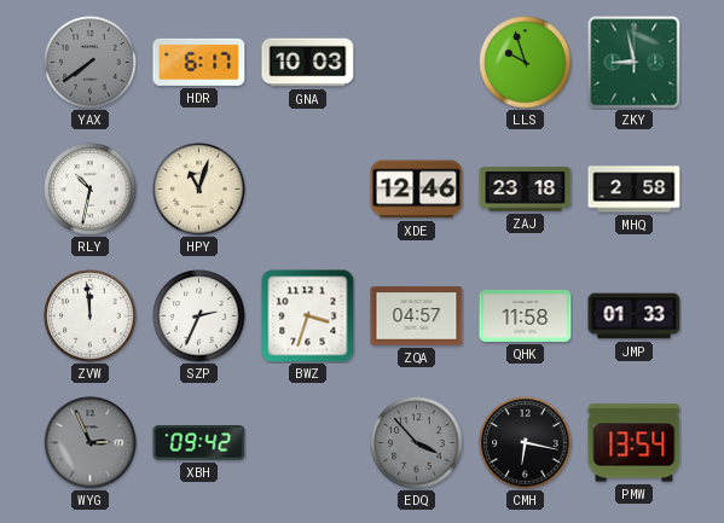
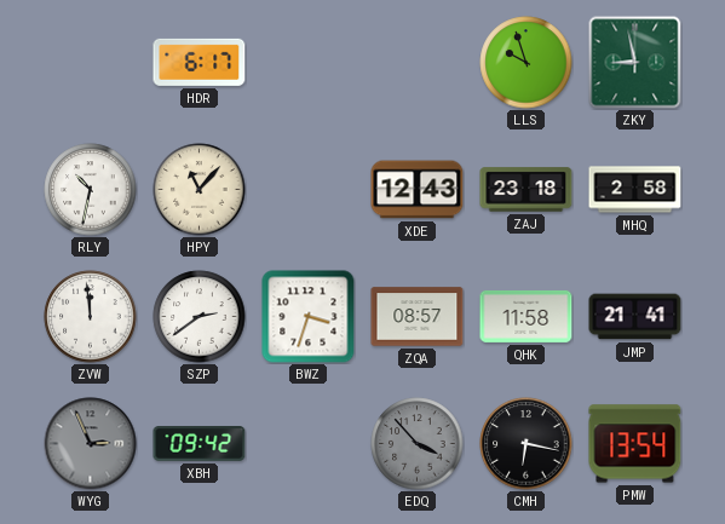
YAX: 7:39 -> none (91, 63)
GNA: 10:03 -> none (308, 63)
HPY: 11:03 -> 11:07 (200, 190)
XDE: 12:46 -> 12:43 (418, 190)
SZP: 2:34 -> 2:39 (200, 317)
ZQA: 04:57 -> 08:57 (418, 317)
JMP: 01:33 -> 21:41 (635, 317)
